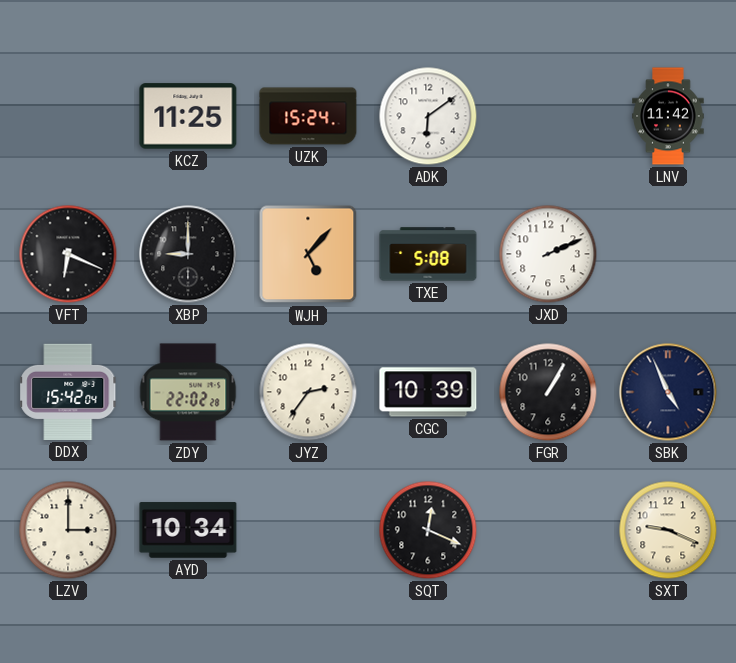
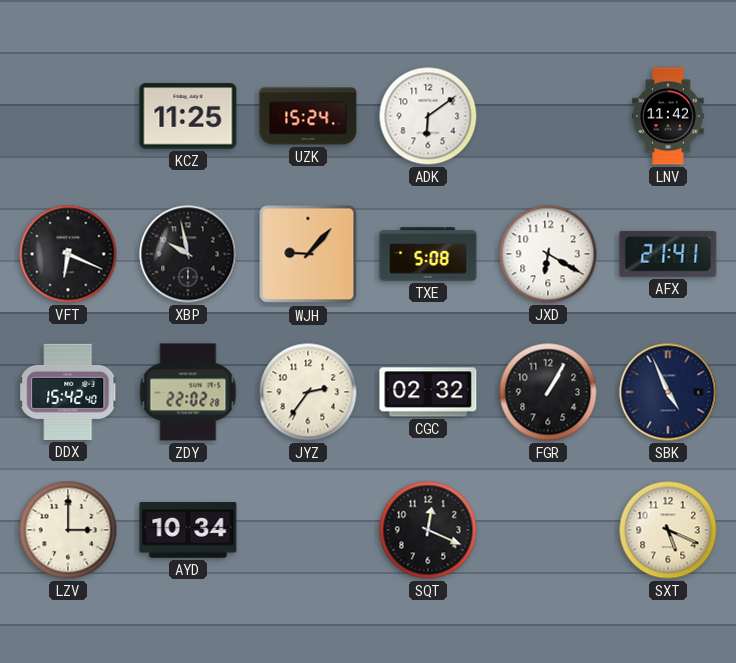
XBP: 9:00 -> 9:58 (188, 254)
WJH: 5:07 -> 9:07 (308, 254)
JXD: 2:11 -> 6:20 (548, 254)
AFX: none -> 21:41 (668, 254)
DDX: 15:42:04 -> 15:42:40 (68, 392)
CGC: 10:39 -> 02:32 (428, 392)
SXT: 9:19 -> 5:19 (668, 530)
